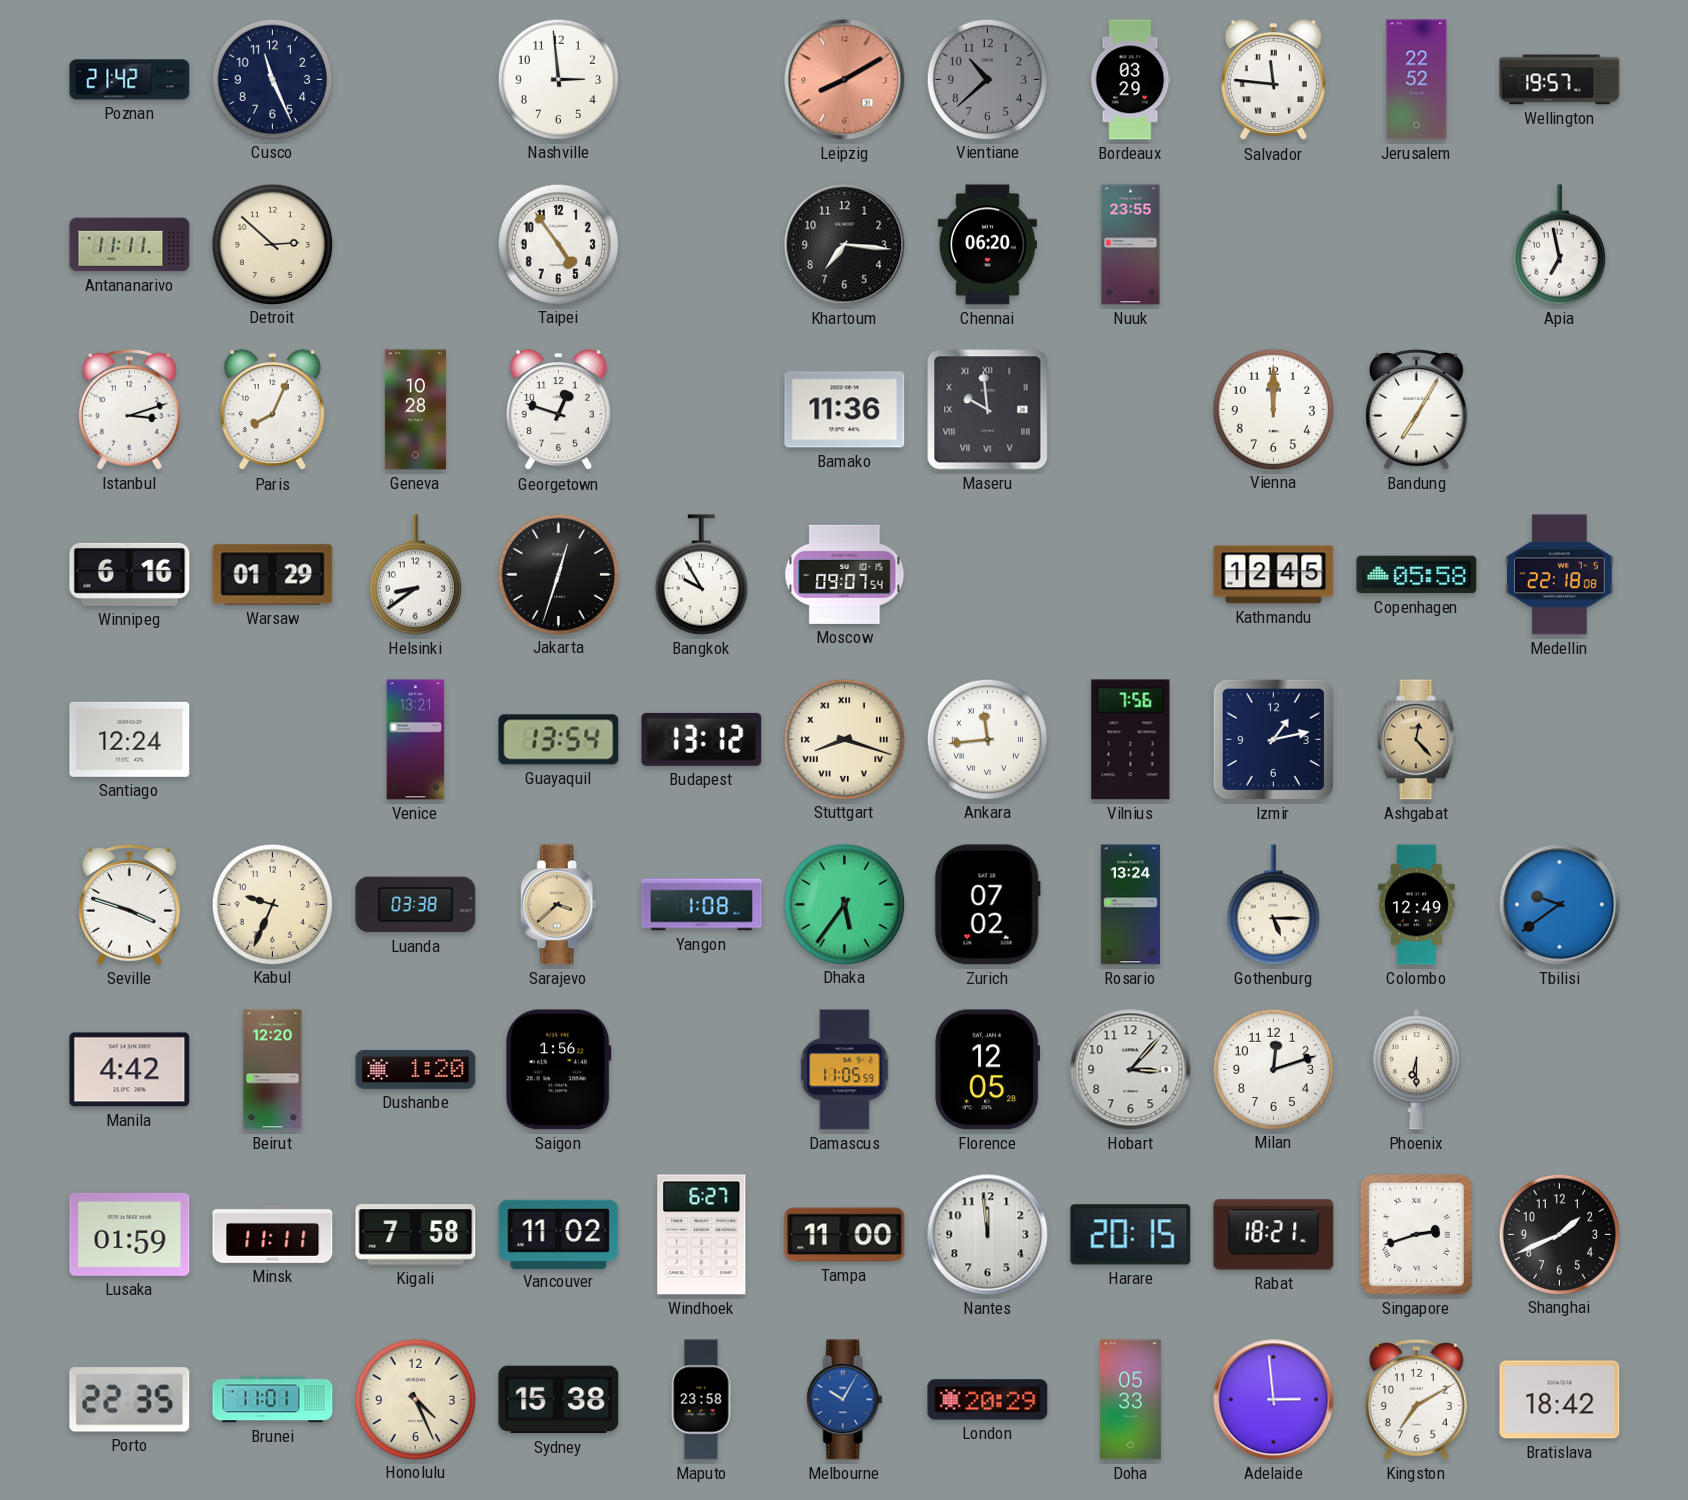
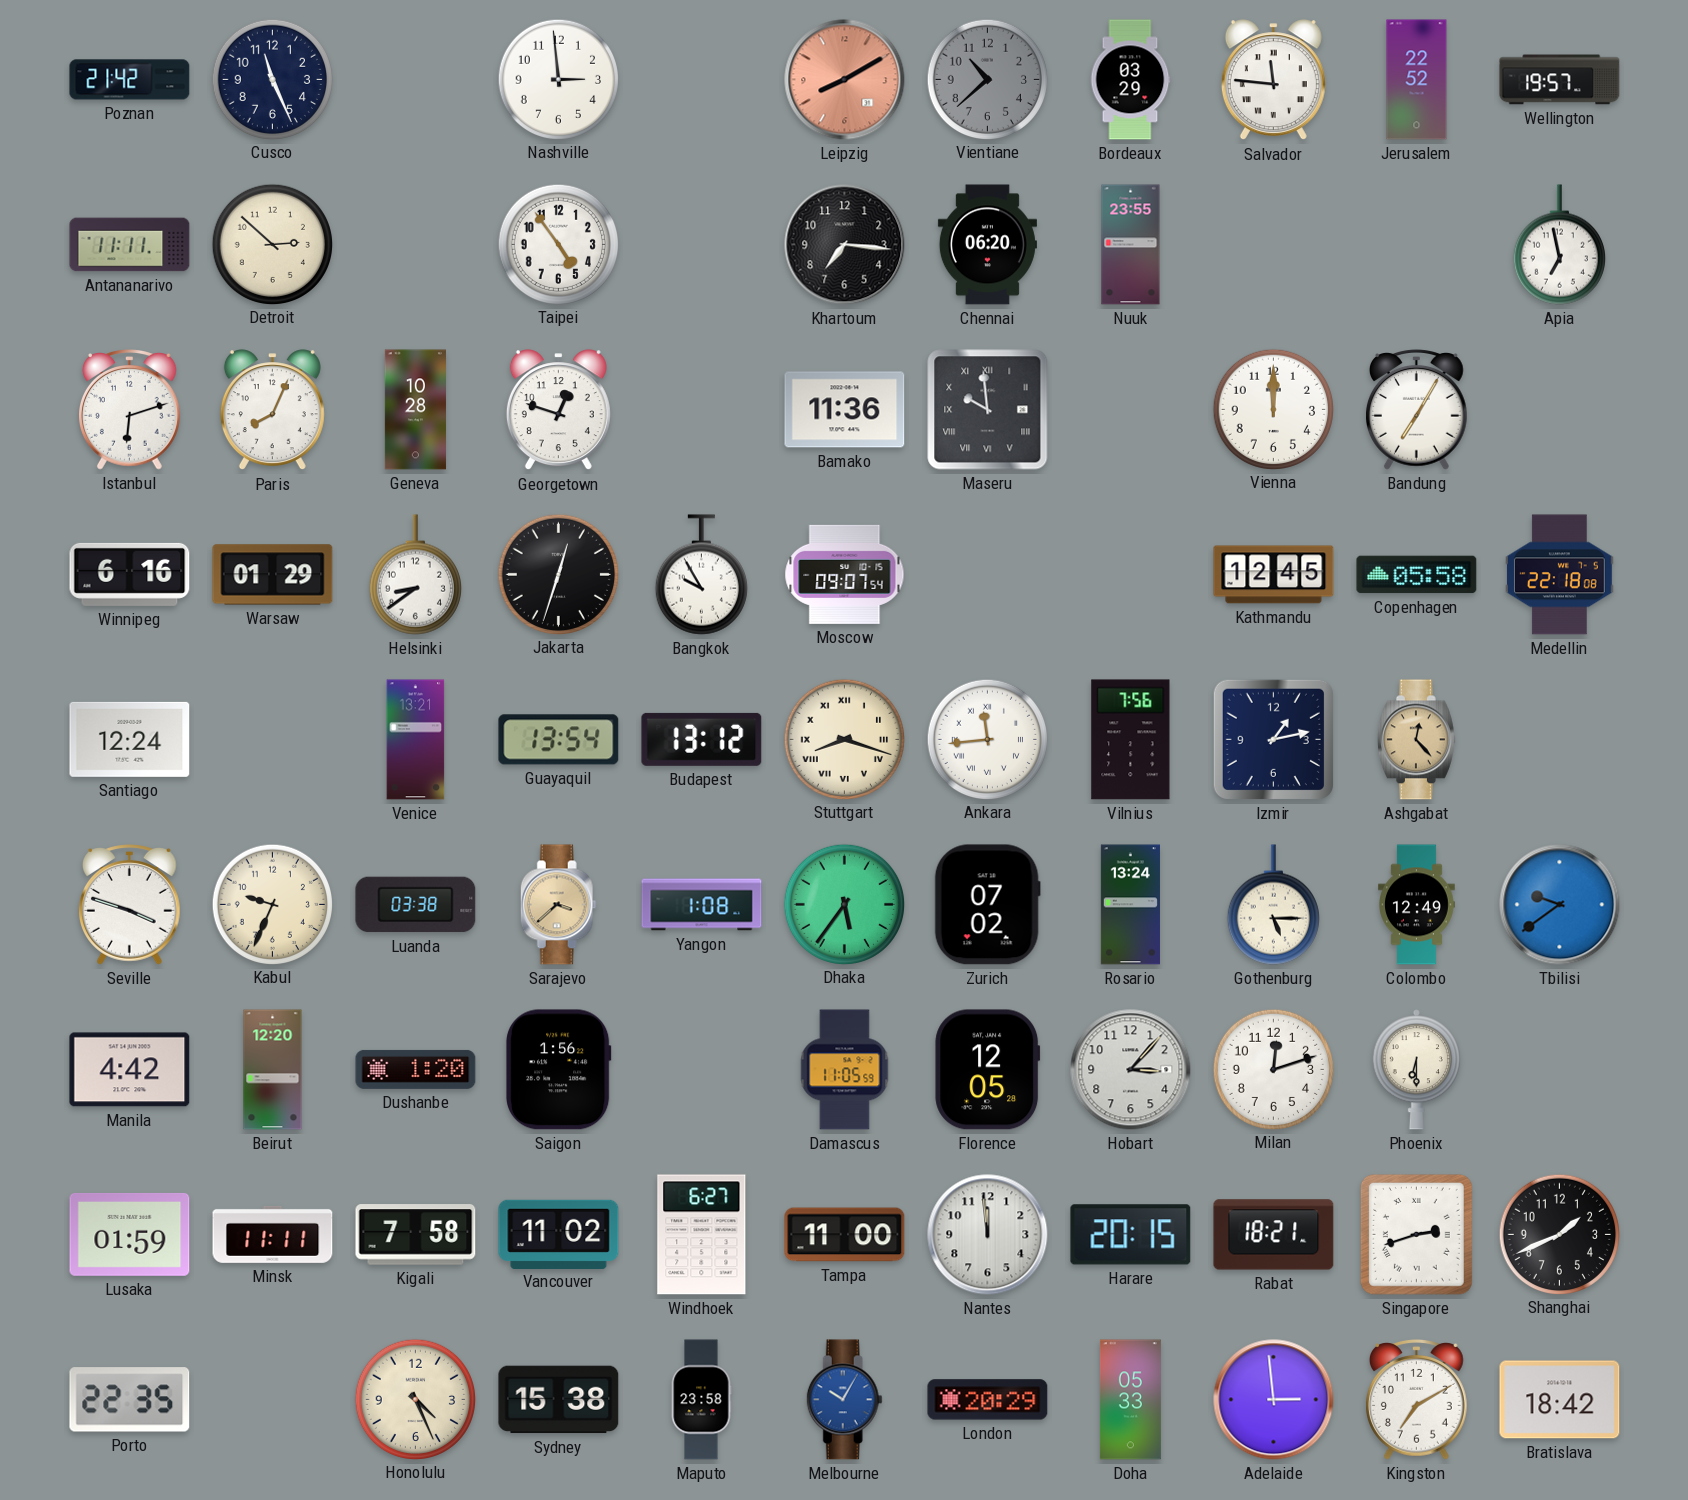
Istanbul: 3:12 -> 6:12 (130, 410)
Brunei: 11:01 -> none (273, 1400)
